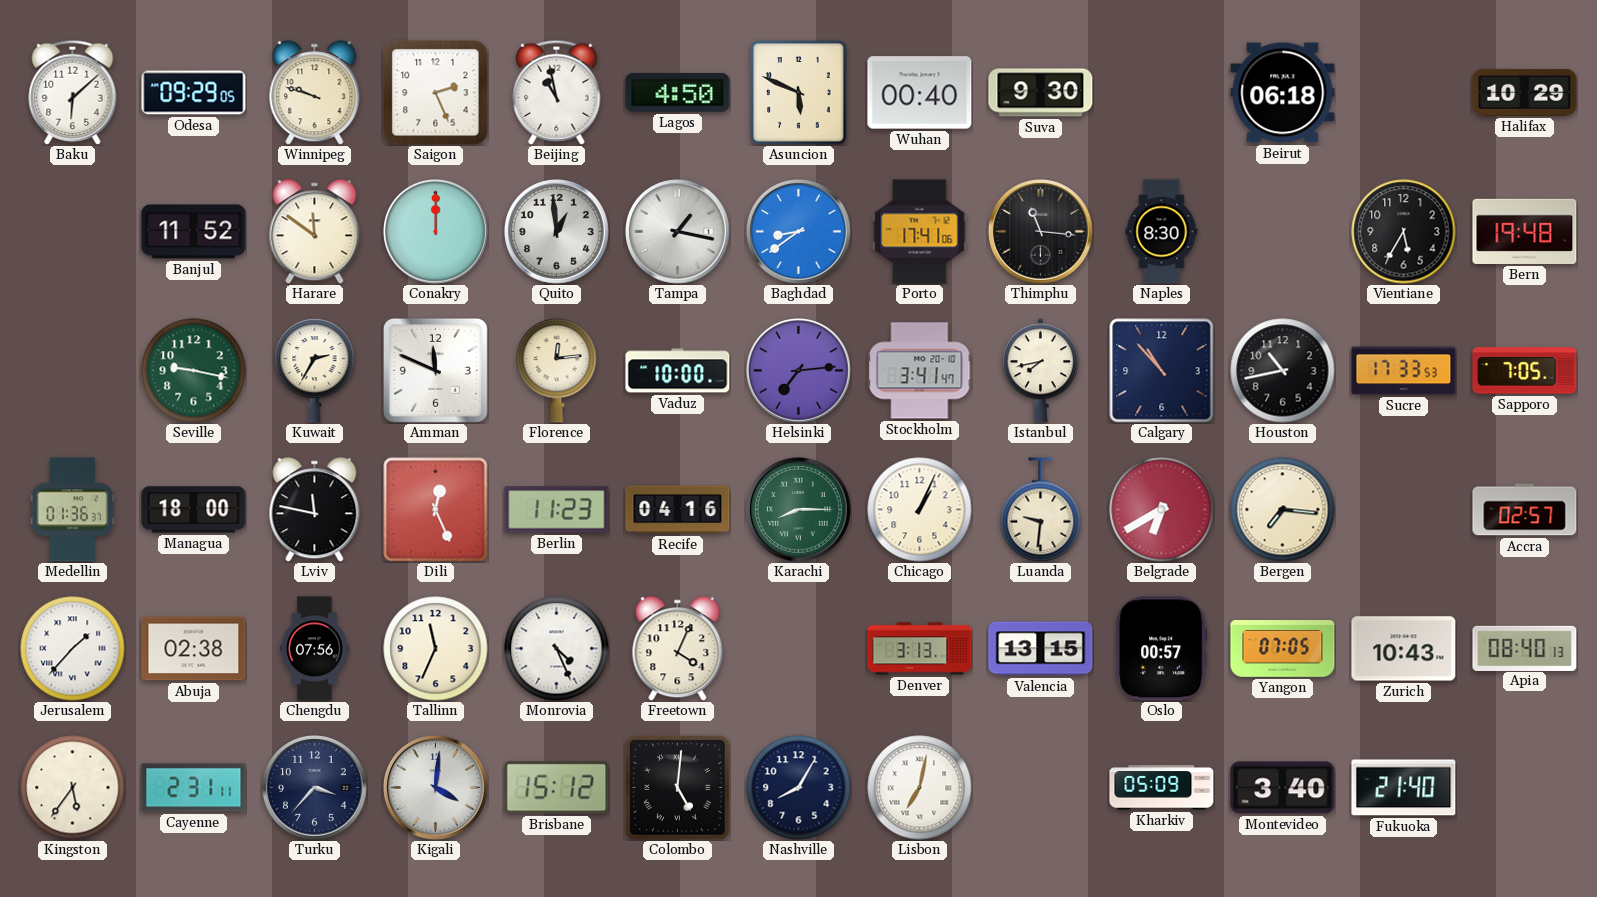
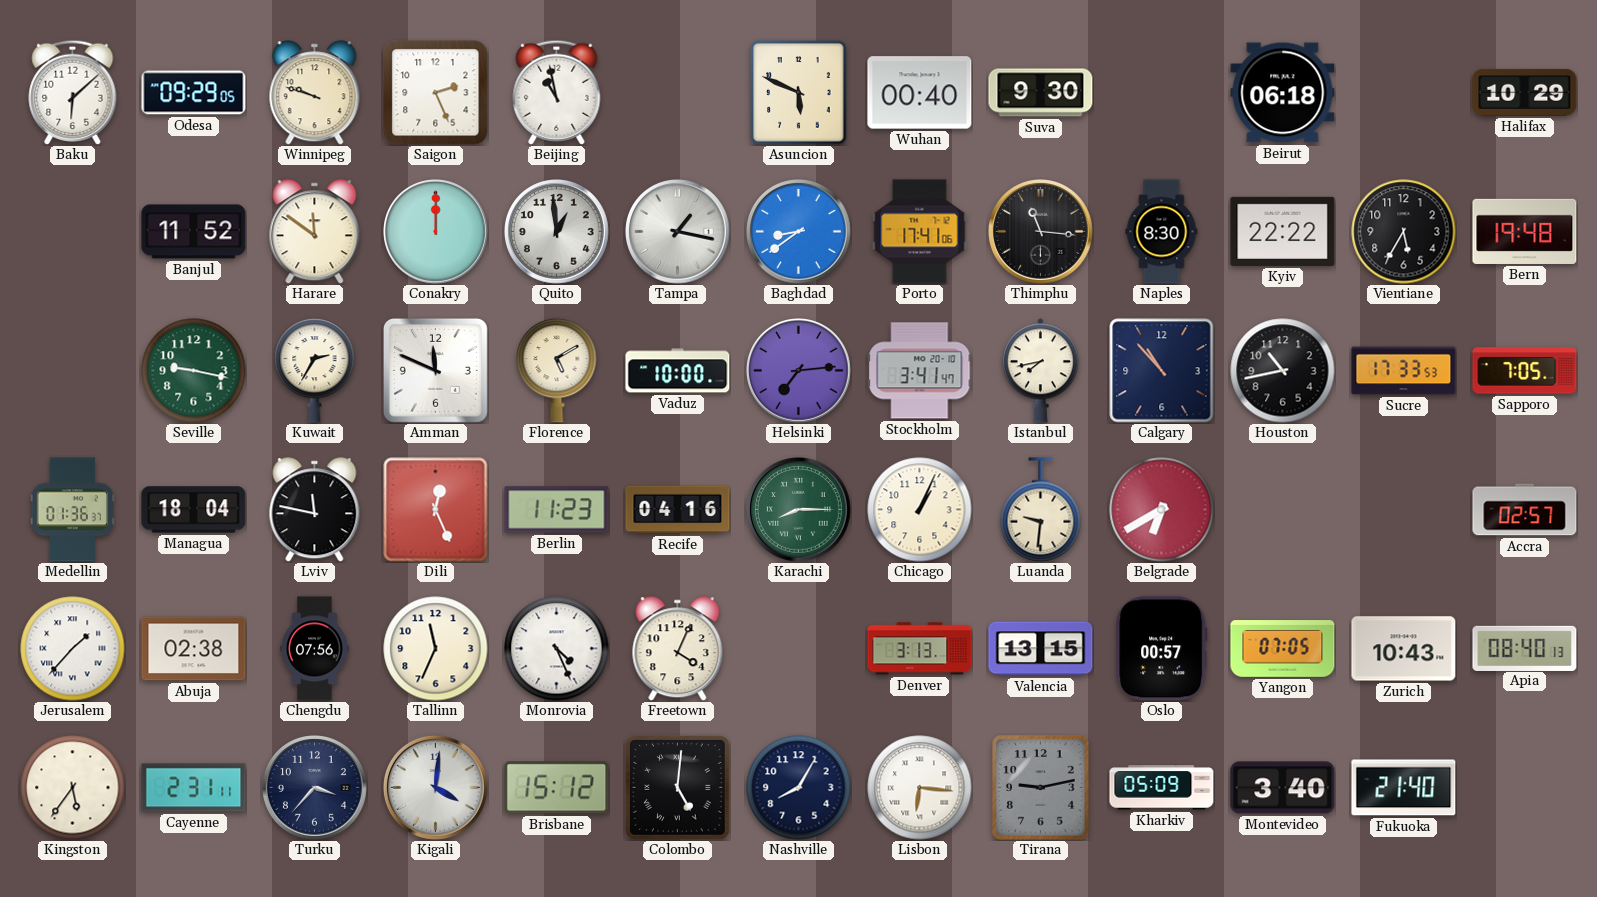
Lagos: 4:50 -> none (678, 92)
Kyiv: none -> 22:22 (1283, 231)
Florence: 12:14 -> 5:10 (557, 370)
Managua: 18:00 -> 18:04 (194, 510)
Bergen: 7:16 -> none (1283, 510)
Lisbon: 7:02 -> 6:16 (920, 788)
Tirana: none -> 9:13 (1041, 788)
